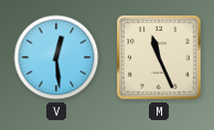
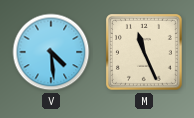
V: 12:29 -> 4:29 (51, 52)
